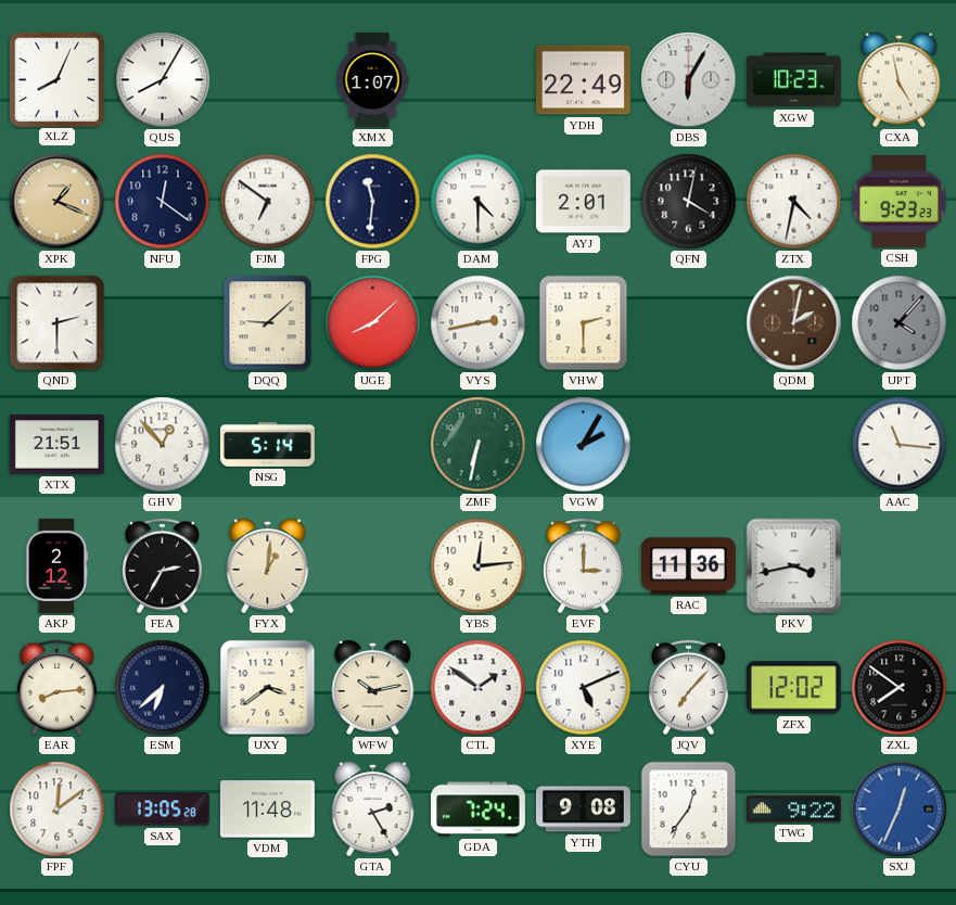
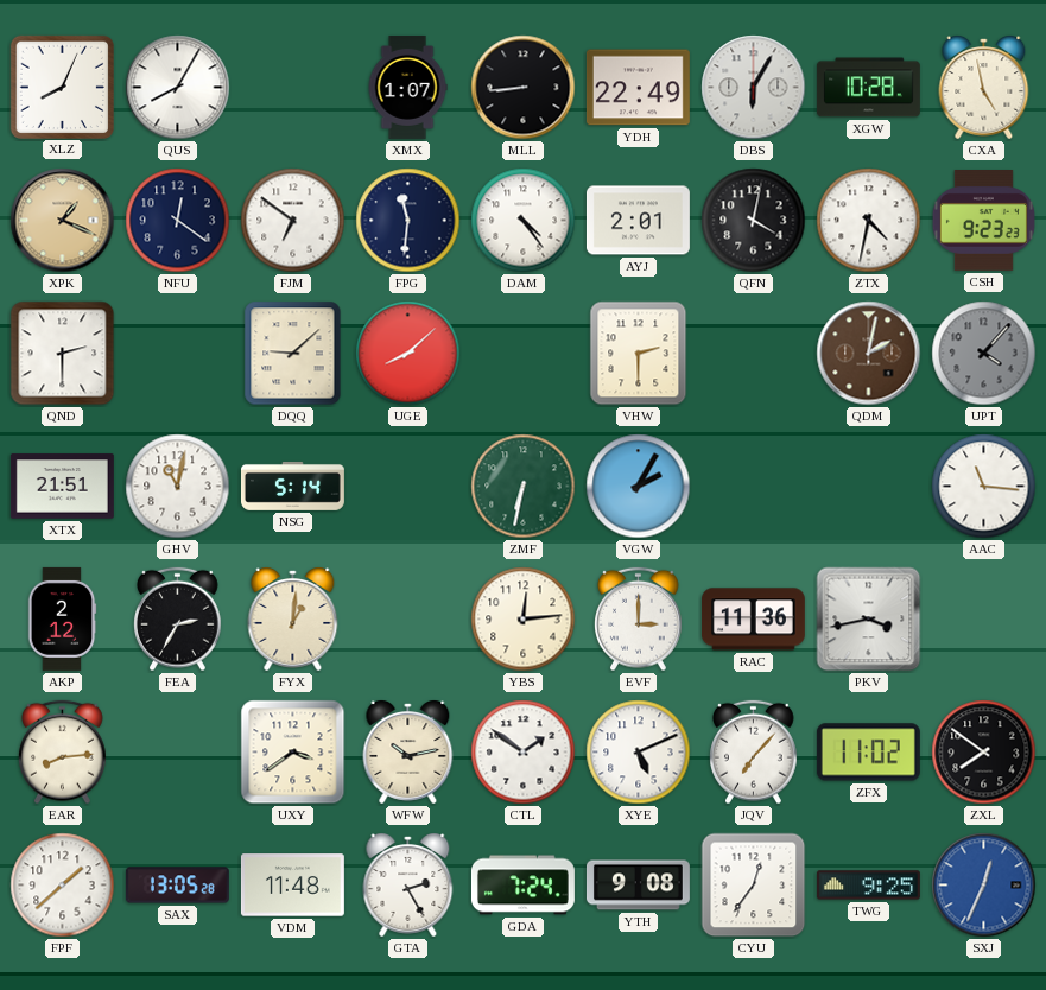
MLL: none -> 8:44 (524, 88)
XGW: 10:23 -> 10:28 (868, 88)
DAM: 4:30 -> 4:24 (524, 221)
VYS: 2:43 -> none (479, 323)
GHV: 12:53 -> 11:02 (178, 487)
ESM: 6:38 -> none (163, 688)
ZFX: 12:02 -> 11:02 (868, 753)
FPF: 12:09 -> 1:38 (63, 886)
TWG: 9:22 -> 9:25 (868, 886)
